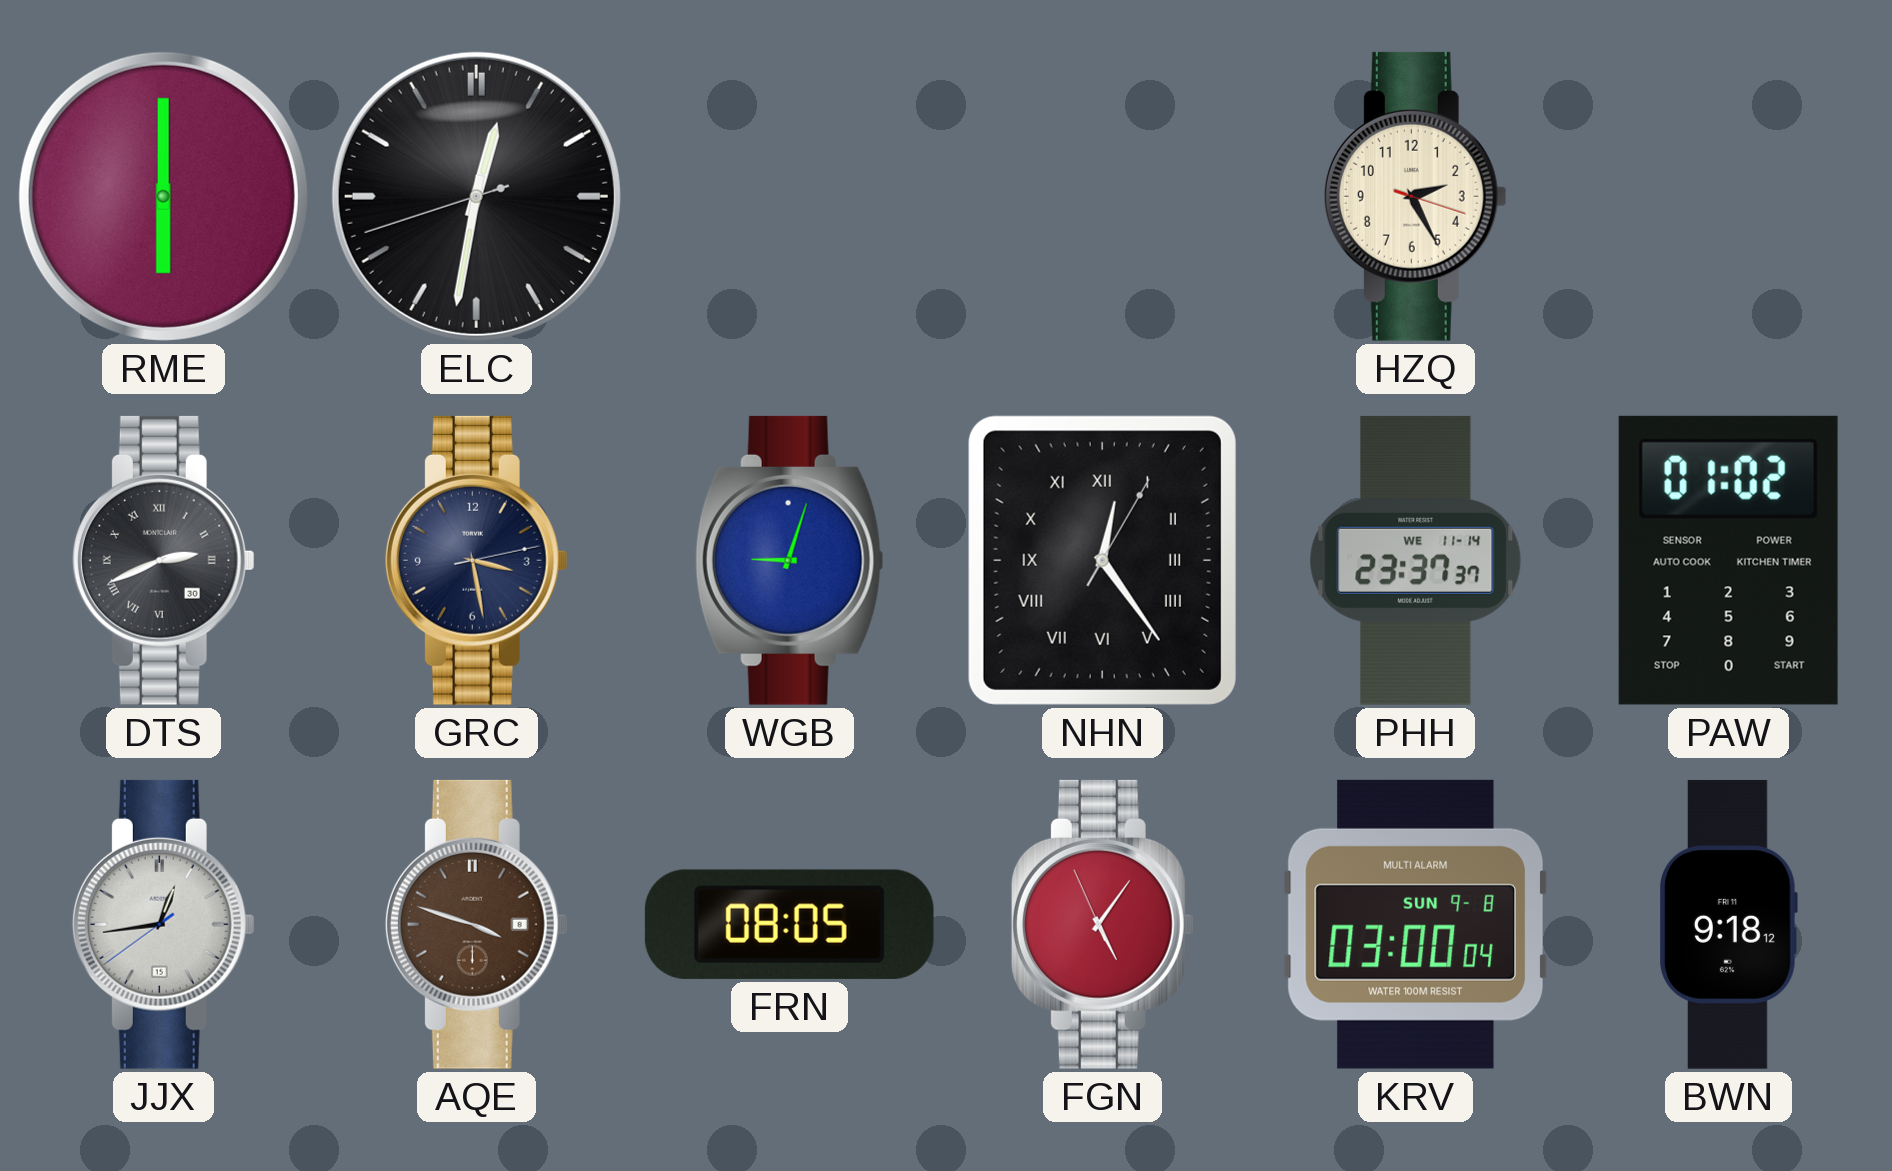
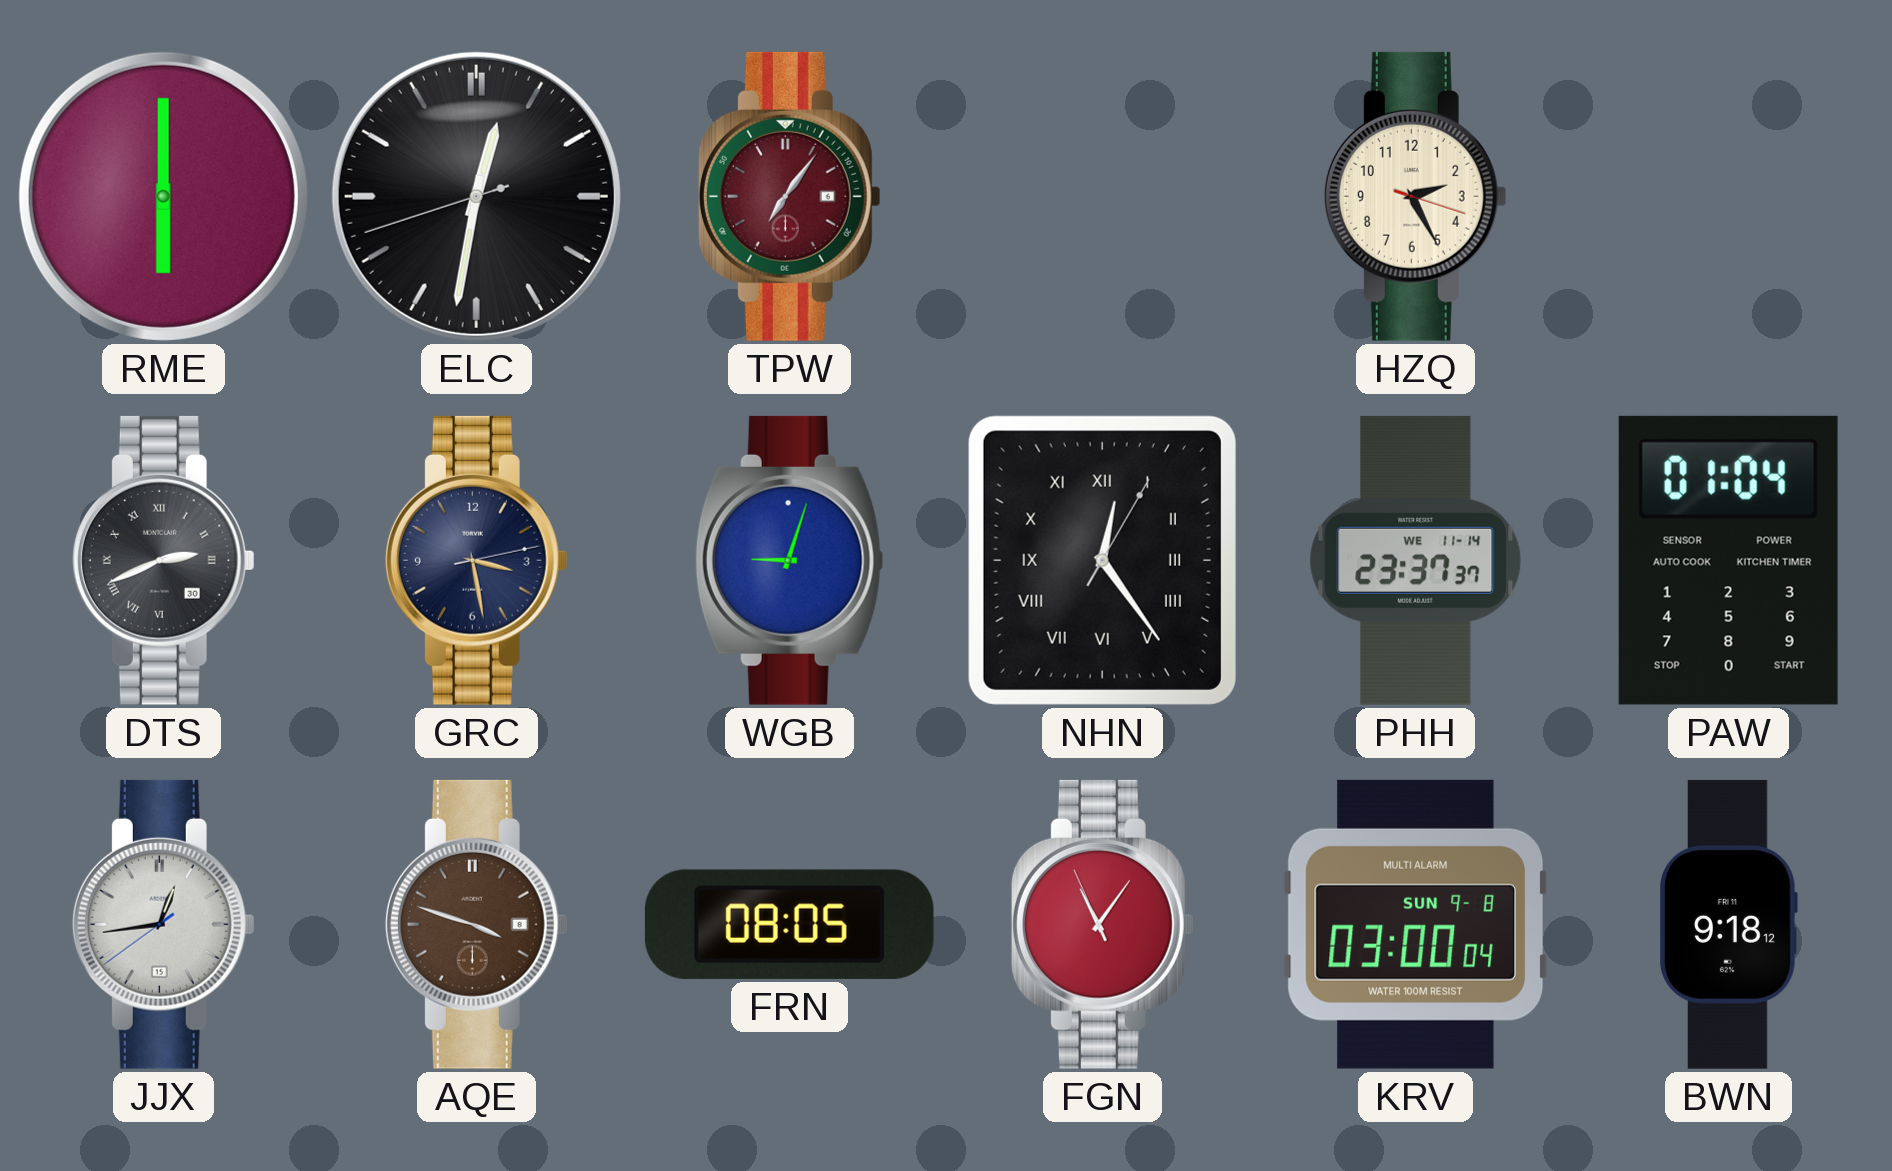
TPW: none -> 7:06 (789, 196)
PAW: 01:02 -> 01:04 (1728, 560)
FGN: 5:05 -> 11:05 (1102, 924)
